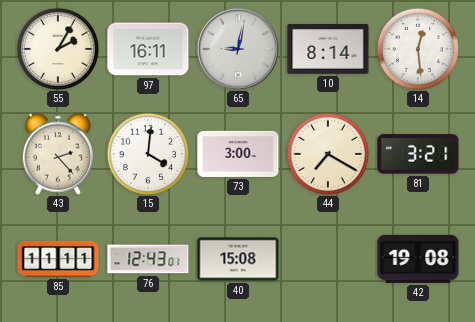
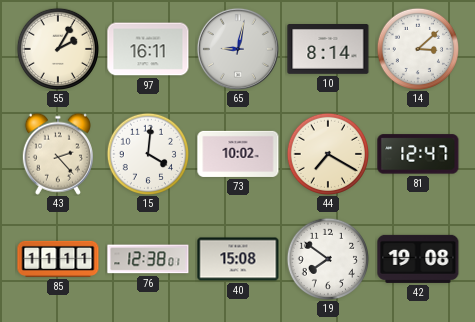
14: 12:29 -> 3:08 (417, 48)
73: 3:00 -> 10:02 (238, 154)
81: 3:21 -> 12:47 (418, 154)
76: 12:43 -> 12:38 (148, 259)
19: none -> 7:51 (327, 258)
